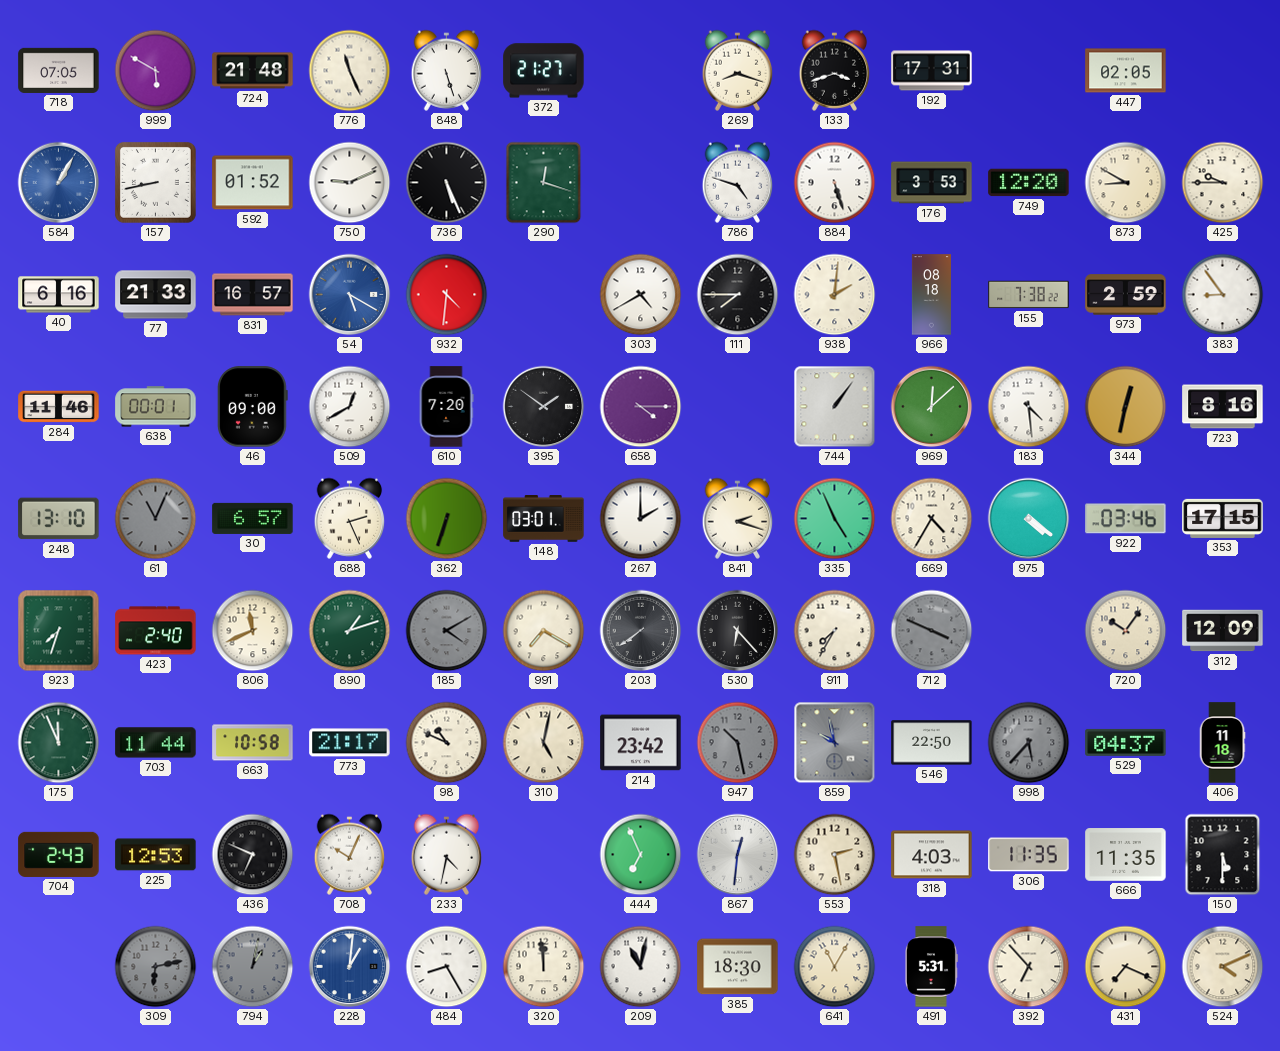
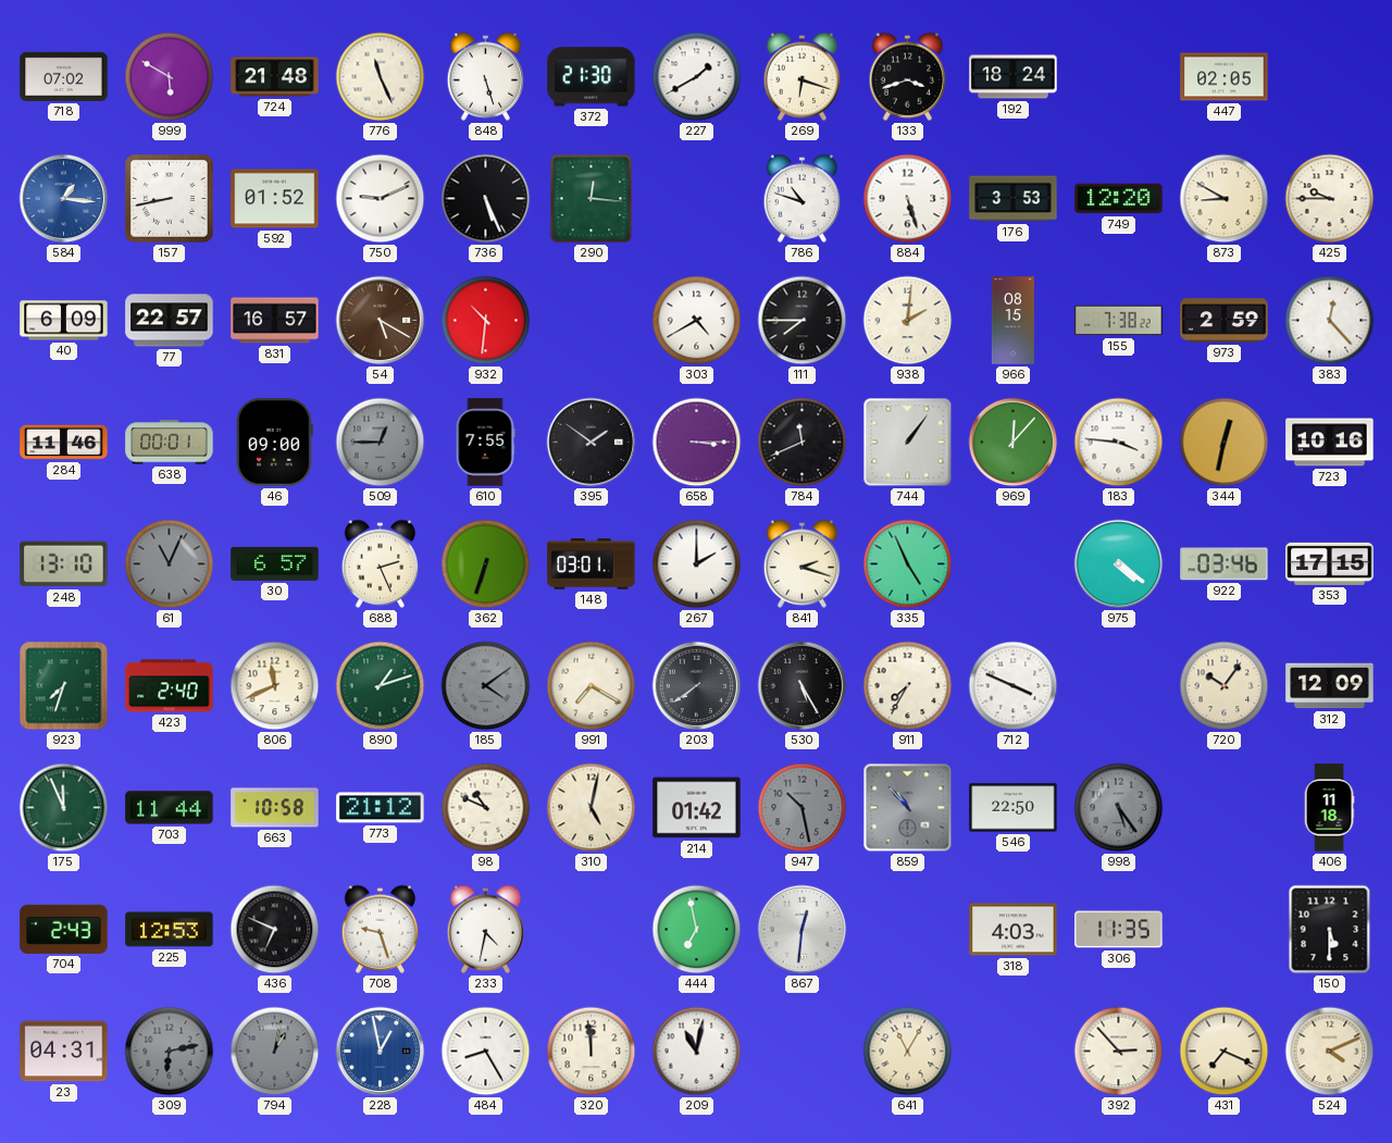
718: 07:05 -> 07:02 (64, 76)
372: 21:27 -> 21:30 (592, 77)
227: none -> 1:40 (697, 77)
269: 8:18 -> 6:18 (803, 76)
192: 17:31 -> 18:24 (1014, 77)
584: 1:05 -> 1:16 (64, 199)
290: 12:18 -> 12:16 (592, 199)
786: 4:48 -> 10:48 (803, 198)
40: 6:16 -> 6:09 (64, 321)
77: 21:33 -> 22:57 (170, 321)
54 dial: blue -> brown (381, 321)
932: 4:31 -> 10:31 (486, 321)
966: 08:18 -> 08:15 (1012, 321)
383: 8:54 -> 12:23 (1330, 321)
509: 12:40 -> 12:45 (381, 443)
509 dial: white -> grey (381, 443)
610: 7:20 -> 7:55 (485, 443)
658: 4:15 -> 3:15 (697, 443)
784: none -> 11:41 (803, 443)
969: 12:08 -> 12:07 (1014, 443)
183: 4:29 -> 3:46 (1119, 443)
723: 8:16 -> 10:16 (1330, 443)
669: 4:35 -> none (932, 519)
185: 4:10 -> 4:09 (486, 686)
530: 6:23 -> 5:25 (803, 686)
712 dial: grey -> white (1014, 686)
773: 21:17 -> 21:12 (381, 808)
214: 23:42 -> 01:42 (697, 808)
859: 9:58 -> 10:53 (908, 808)
998: 5:37 -> 5:24 (1119, 808)
529: 04:37 -> none (1126, 742)
708: 10:04 -> 9:27 (381, 929)
444: 6:56 -> 6:58 (697, 930)
553: 2:28 -> none (835, 855)
666: 11:35 -> none (1126, 855)
23: none -> 04:31 (64, 1052)
228: 1:01 -> 12:58 (381, 1052)
385: 18:30 -> none (738, 967)
491: 5:31 -> none (932, 967)
392: 6:53 -> 2:53 (1119, 1052)
